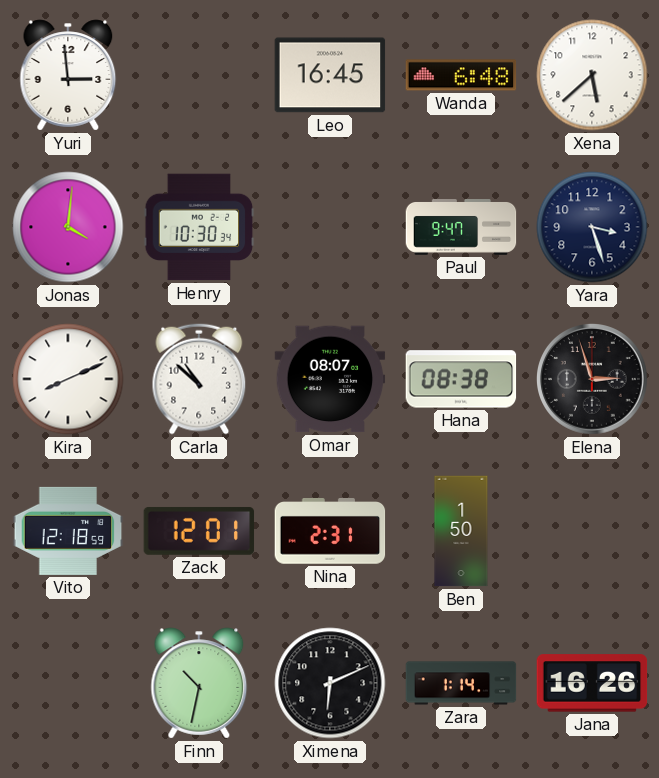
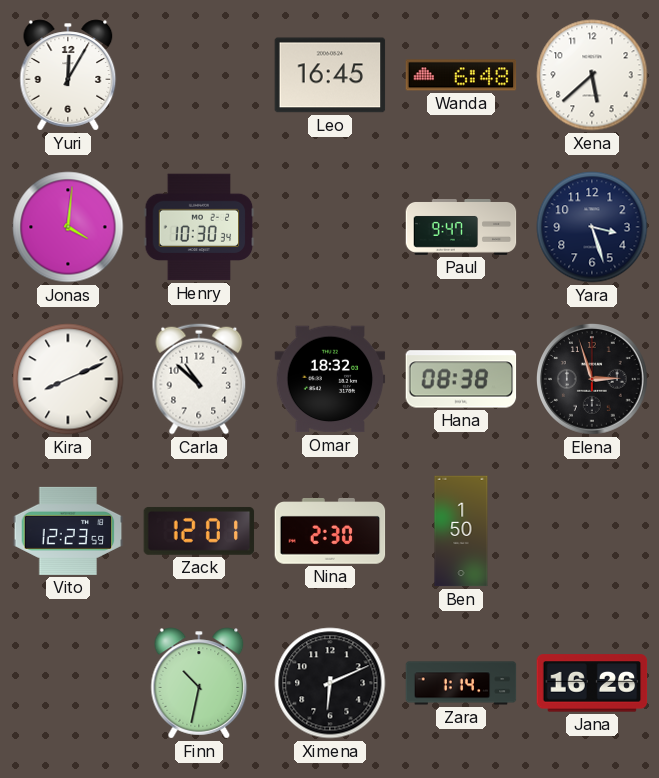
Yuri: 2:59 -> 12:05 (68, 75)
Omar: 08:07 -> 18:32 (330, 379)
Vito: 12:18 -> 12:23 (68, 531)
Nina: 2:31 -> 2:30 (330, 532)
